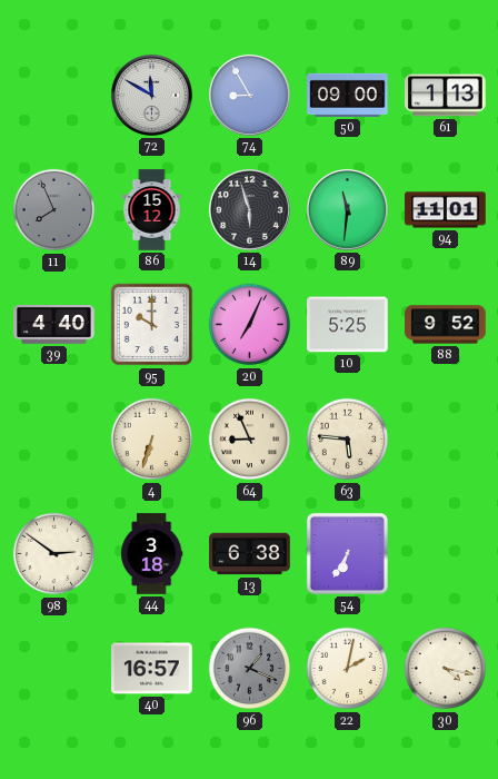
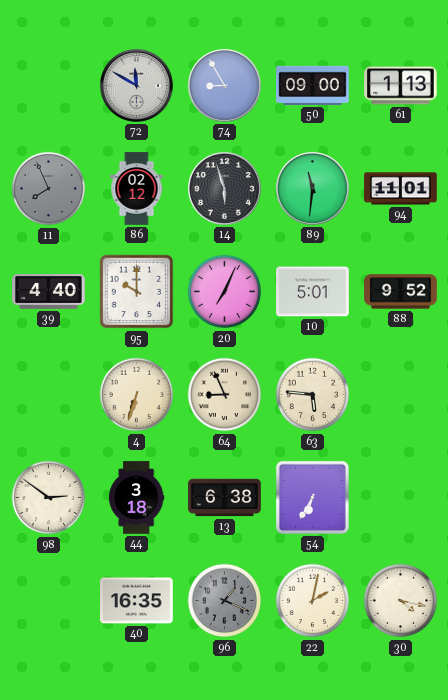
86: 15:12 -> 02:12 (137, 189)
10: 5:25 -> 5:01 (313, 292)
40: 16:57 -> 16:35 (137, 601)
